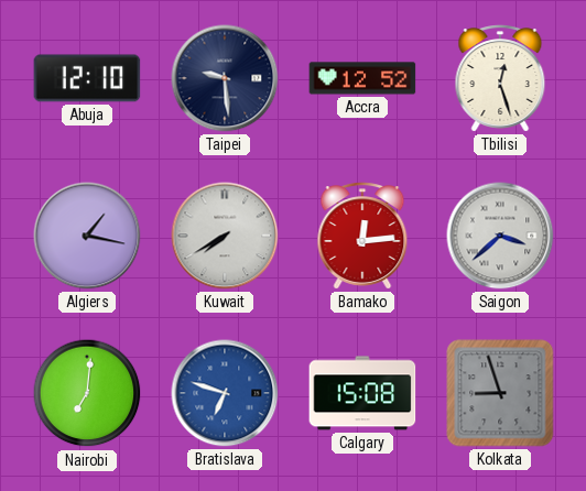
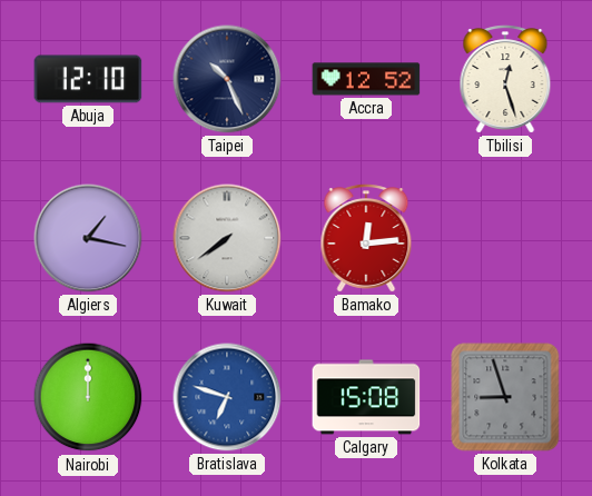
Taipei: 9:29 -> 10:26 (227, 79)
Kuwait: 7:40 -> 7:39 (227, 238)
Saigon: 3:38 -> none (500, 236)
Nairobi: 7:01 -> 12:00 (88, 397)
